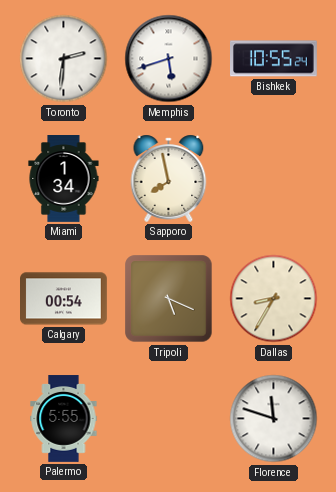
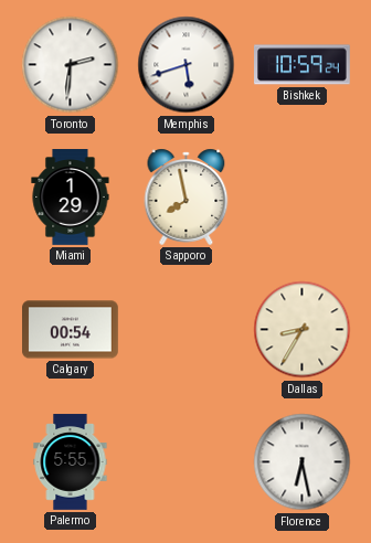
Bishkek: 10:55 -> 10:59 (303, 65)
Miami: 1:34 -> 1:29 (71, 198)
Tripoli: 5:19 -> none (169, 299)
Florence: 11:48 -> 6:28 (303, 462)
